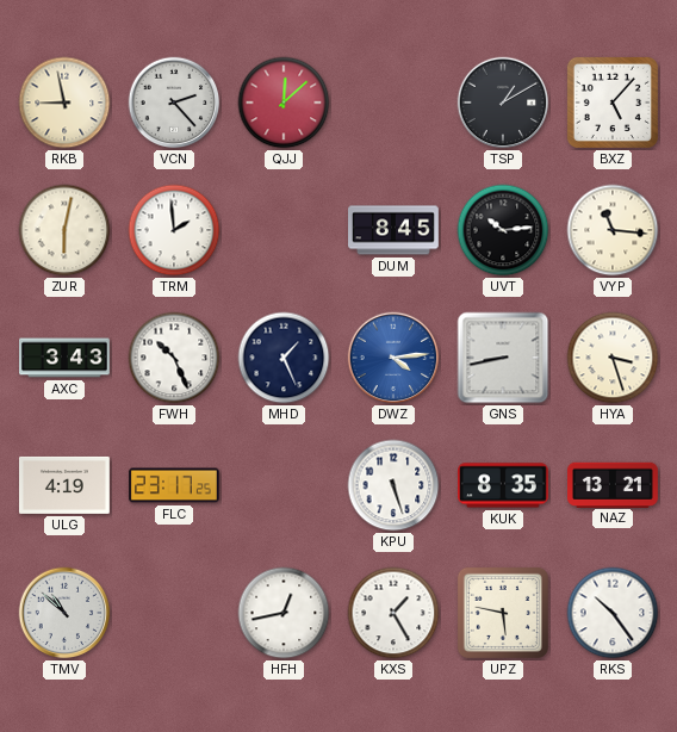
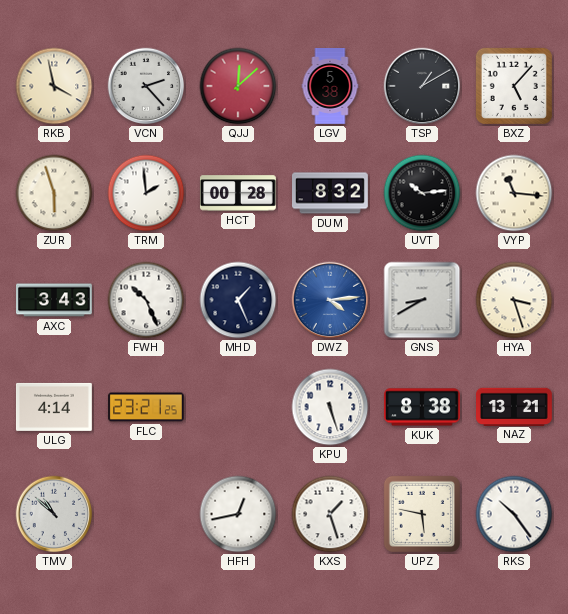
RKB: 8:58 -> 3:58 (54, 86)
LGV: none -> 5:38 (330, 87)
ZUR: 6:02 -> 5:57 (54, 193)
HCT: none -> 00:28 (238, 193)
DUM: 8:45 -> 8:32 (331, 193)
GNS: 8:43 -> 8:40 (422, 300)
ULG: 4:19 -> 4:14 (54, 407)
FLC: 23:17 -> 23:21 (147, 407)
KUK: 8:35 -> 8:38 (423, 407)
KXS: 1:25 -> 1:27 (330, 514)
